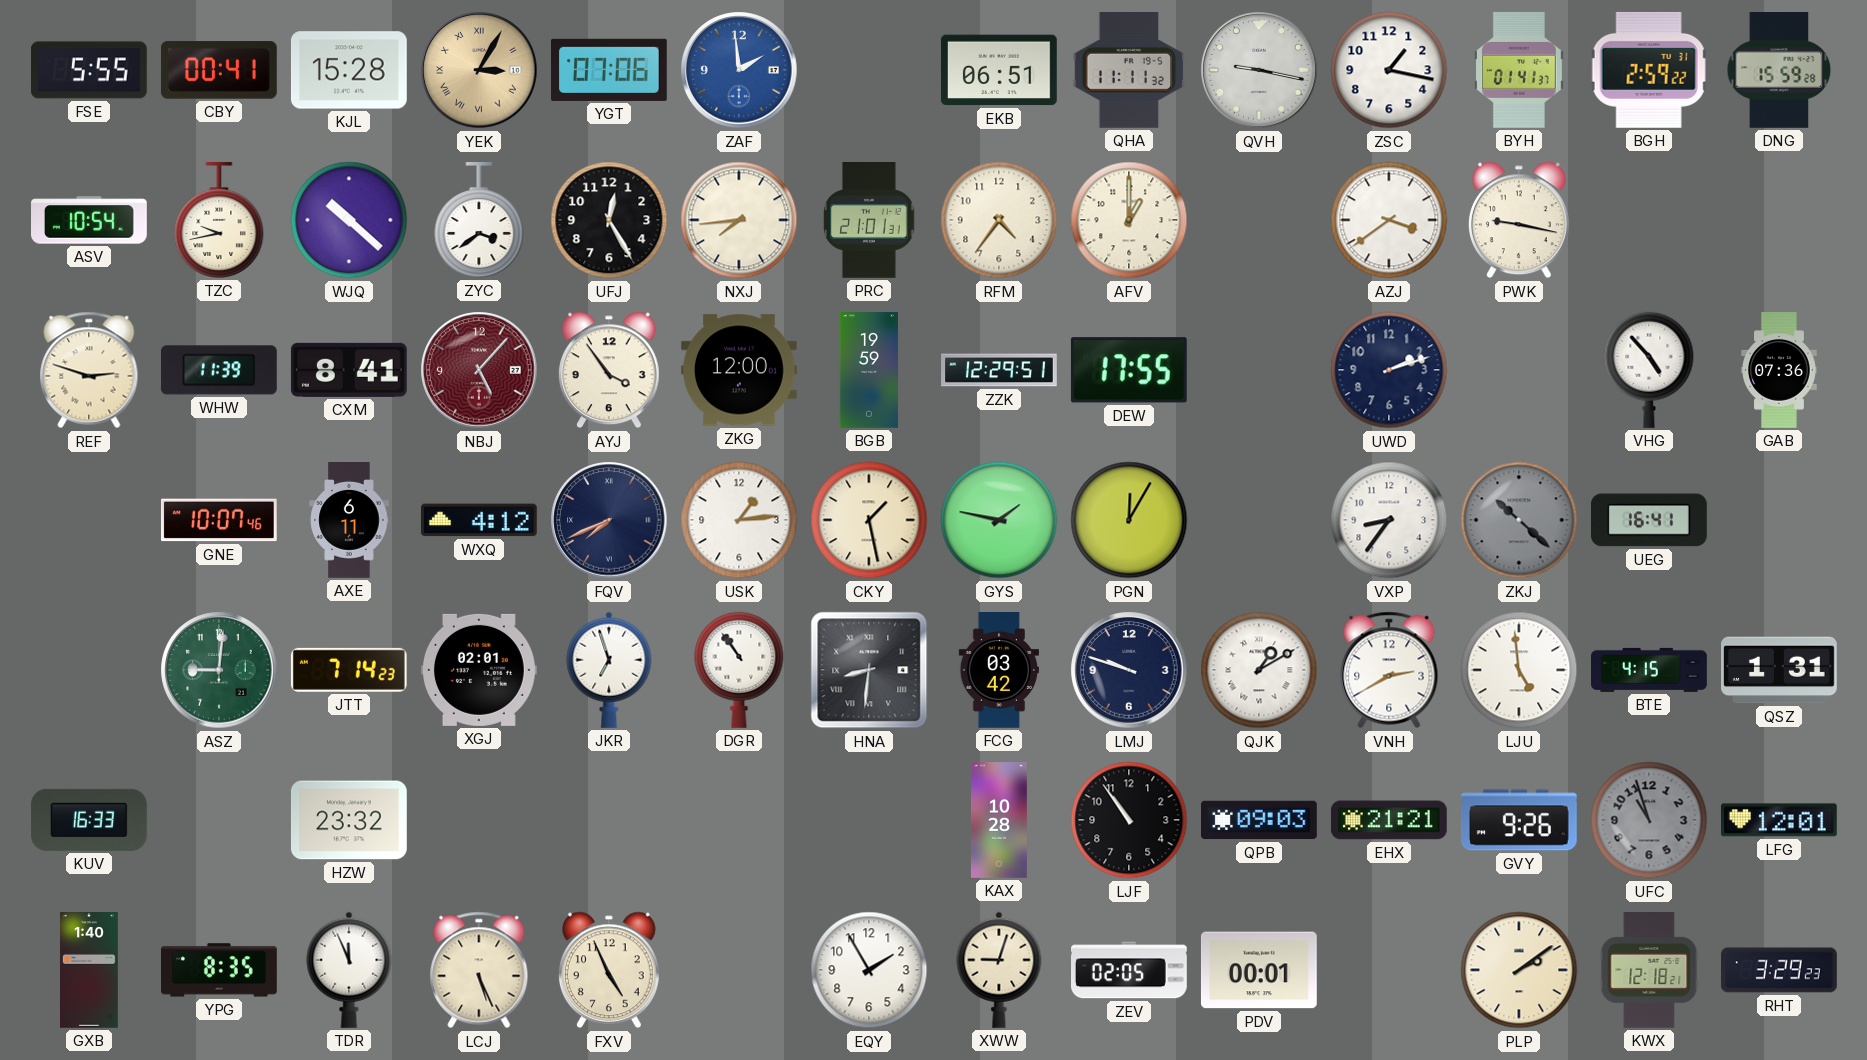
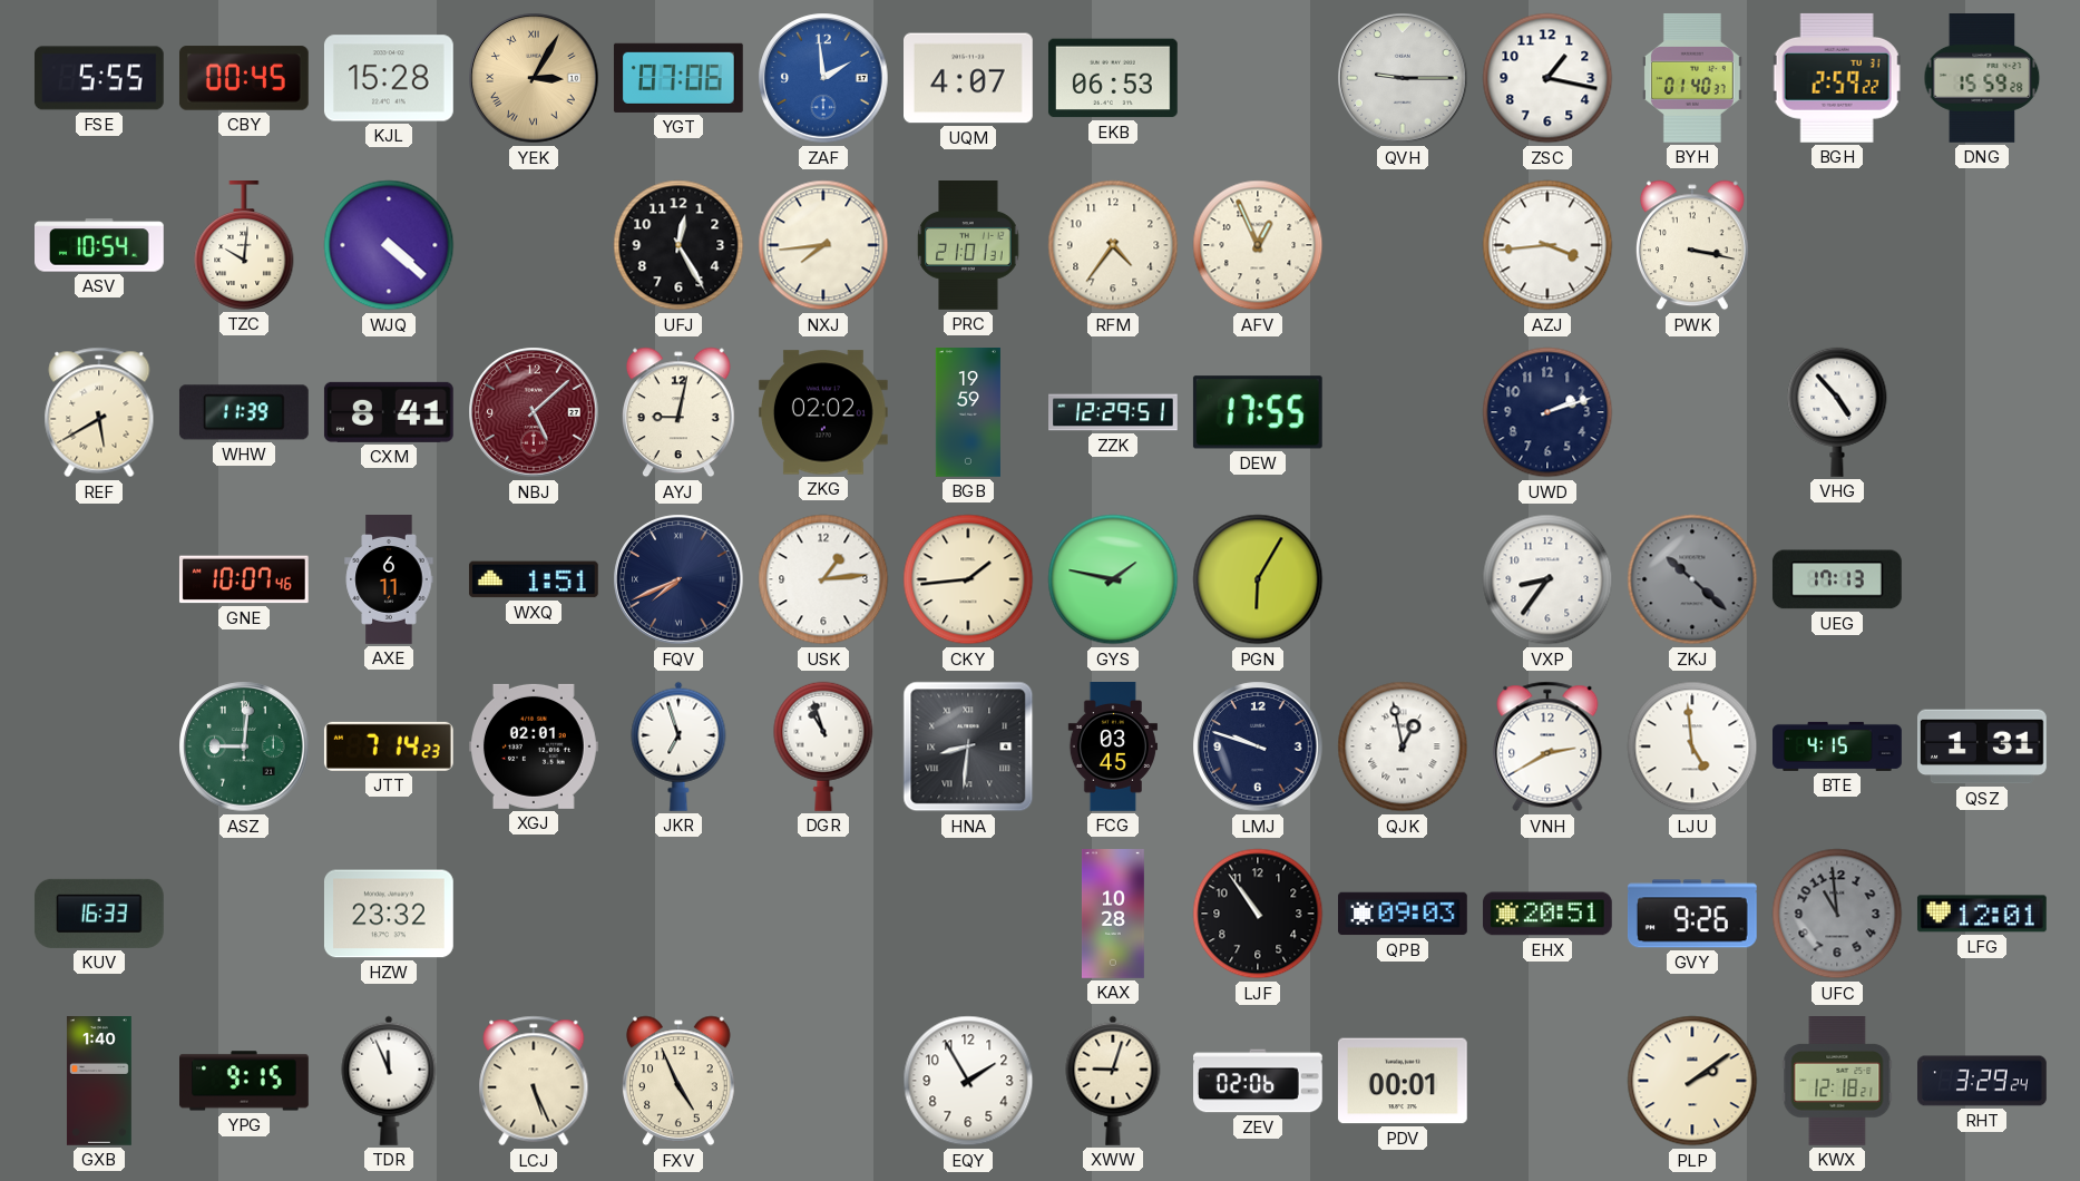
CBY: 00:41 -> 00:45 (244, 78)
UQM: none -> 4:07 (969, 78)
EKB: 06:51 -> 06:53 (1113, 78)
QHA: 11:11 -> none (1129, 70)
QVH: 9:17 -> 9:15 (1403, 78)
BYH: 01:41 -> 01:40 (1692, 78)
TZC: 9:43 -> 10:01 (244, 246)
WJQ: 10:22 -> 4:22 (389, 245)
ZYC: 3:39 -> none (479, 221)
AFV: 1:00 -> 12:56 (1258, 245)
AZJ: 3:39 -> 3:44 (1547, 245)
PWK: 9:17 -> 3:17 (1692, 245)
REF: 2:48 -> 5:40 (99, 412)
NBJ: 5:07 -> 5:08 (534, 412)
AYJ: 3:54 -> 9:02 (678, 412)
ZKG: 12:00 -> 02:02 (823, 412)
GAB: 07:36 -> none (1779, 370)
WXQ: 4:12 -> 1:51 (534, 579)
CKY: 1:28 -> 1:44 (968, 579)
PGN: 12:05 -> 6:05 (1258, 579)
UEG: 16:41 -> 17:13 (1837, 579)
DGR: 10:54 -> 10:57 (823, 746)
FCG: 03:42 -> 03:45 (1112, 748)
QJK: 1:10 -> 12:58 (1403, 746)
EHX: 21:21 -> 20:51 (1547, 914)
UFC: 10:57 -> 10:59 (1837, 914)
YPG: 8:35 -> 9:15 (245, 1081)
ZEV: 02:05 -> 02:06 (1259, 1081)
RHT: 3:29:23 -> 3:29:24 (1983, 1081)
